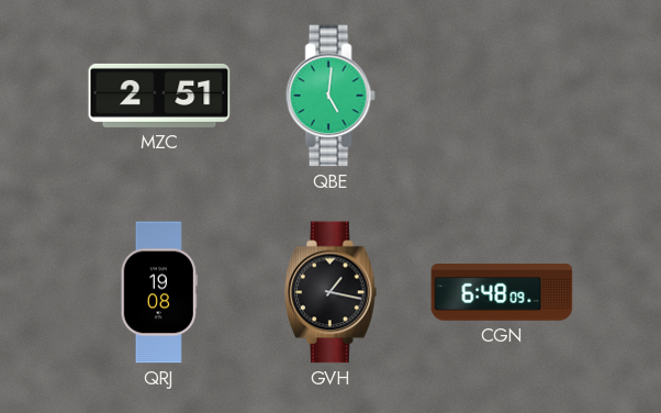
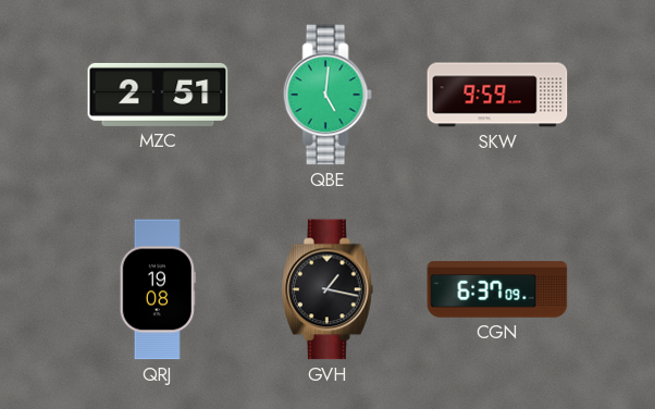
SKW: none -> 9:59 (497, 95)
CGN: 6:48 -> 6:37 (497, 289)
